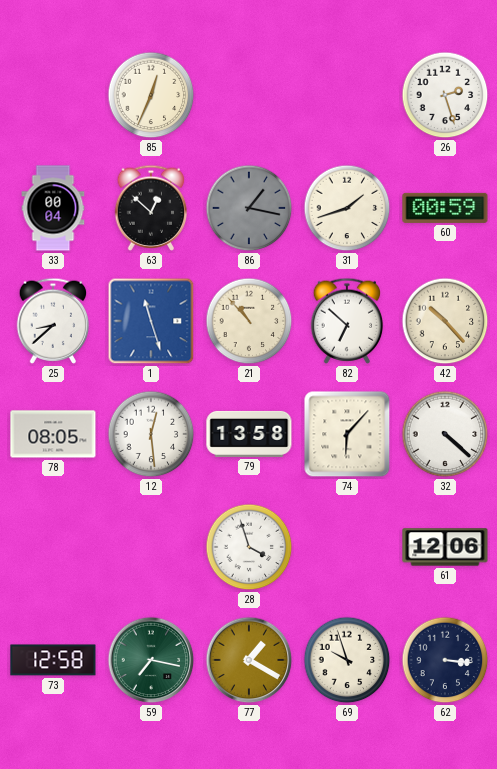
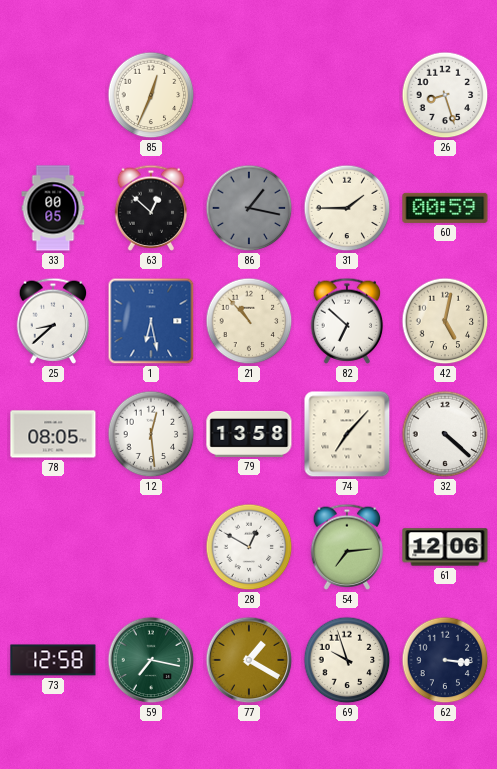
26: 2:27 -> 8:27 (445, 95)
33: 00:04 -> 00:05 (53, 208)
31: 1:42 -> 1:45 (347, 208)
1: 11:27 -> 6:28 (151, 321)
42: 10:23 -> 5:02 (445, 321)
74: 6:07 -> 7:07 (347, 434)
28: 3:57 -> 12:50 (249, 547)
54: none -> 7:14 (347, 547)
